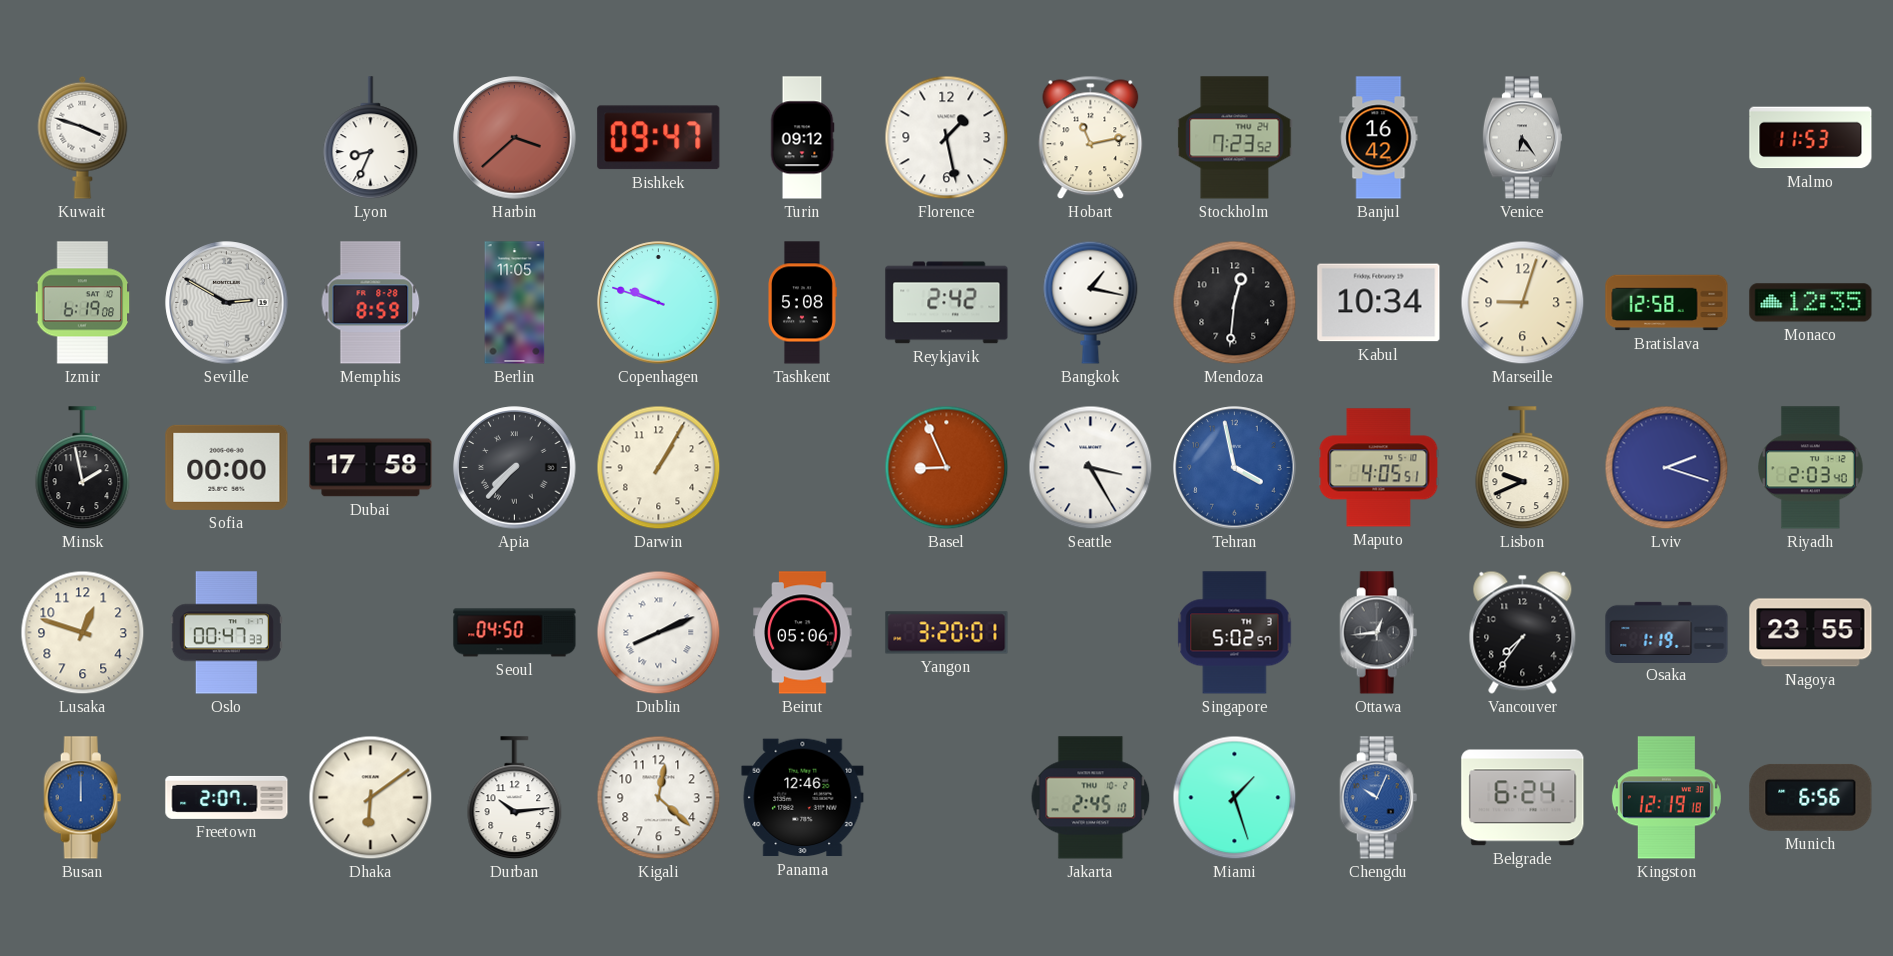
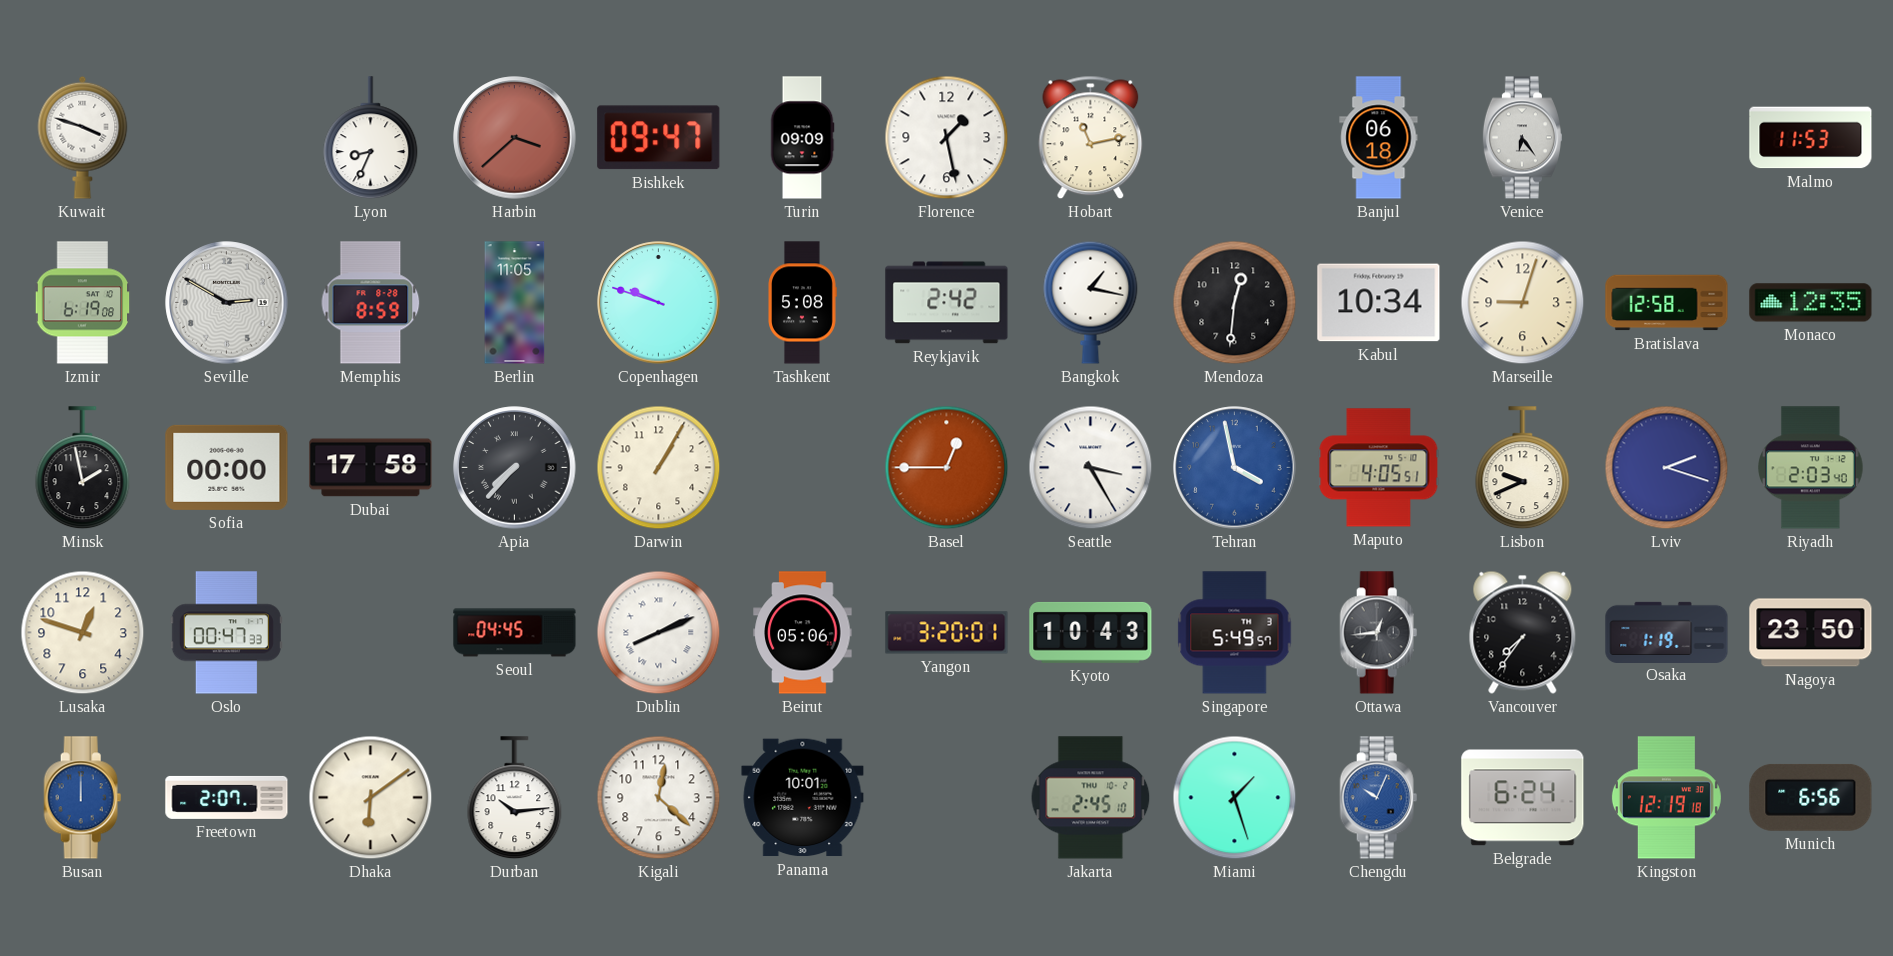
Turin: 09:12 -> 09:09 (802, 138)
Stockholm: 7:23 -> none (1235, 138)
Banjul: 16:42 -> 06:18 (1379, 138)
Basel: 8:56 -> 12:45 (947, 468)
Seoul: 04:50 -> 04:45 (515, 633)
Kyoto: none -> 10:43 (1091, 632)
Singapore: 5:02 -> 5:49 (1235, 633)
Nagoya: 23:55 -> 23:50 (1811, 633)
Panama: 12:46 -> 10:01 (803, 798)
